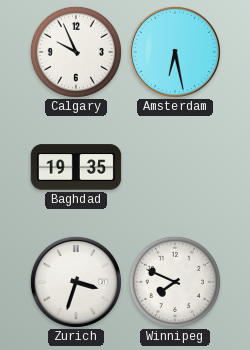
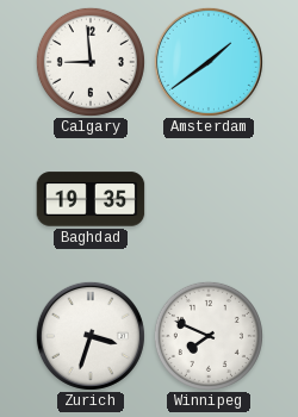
Calgary: 9:56 -> 8:59 (91, 62)
Amsterdam: 6:28 -> 1:39 (209, 62)
